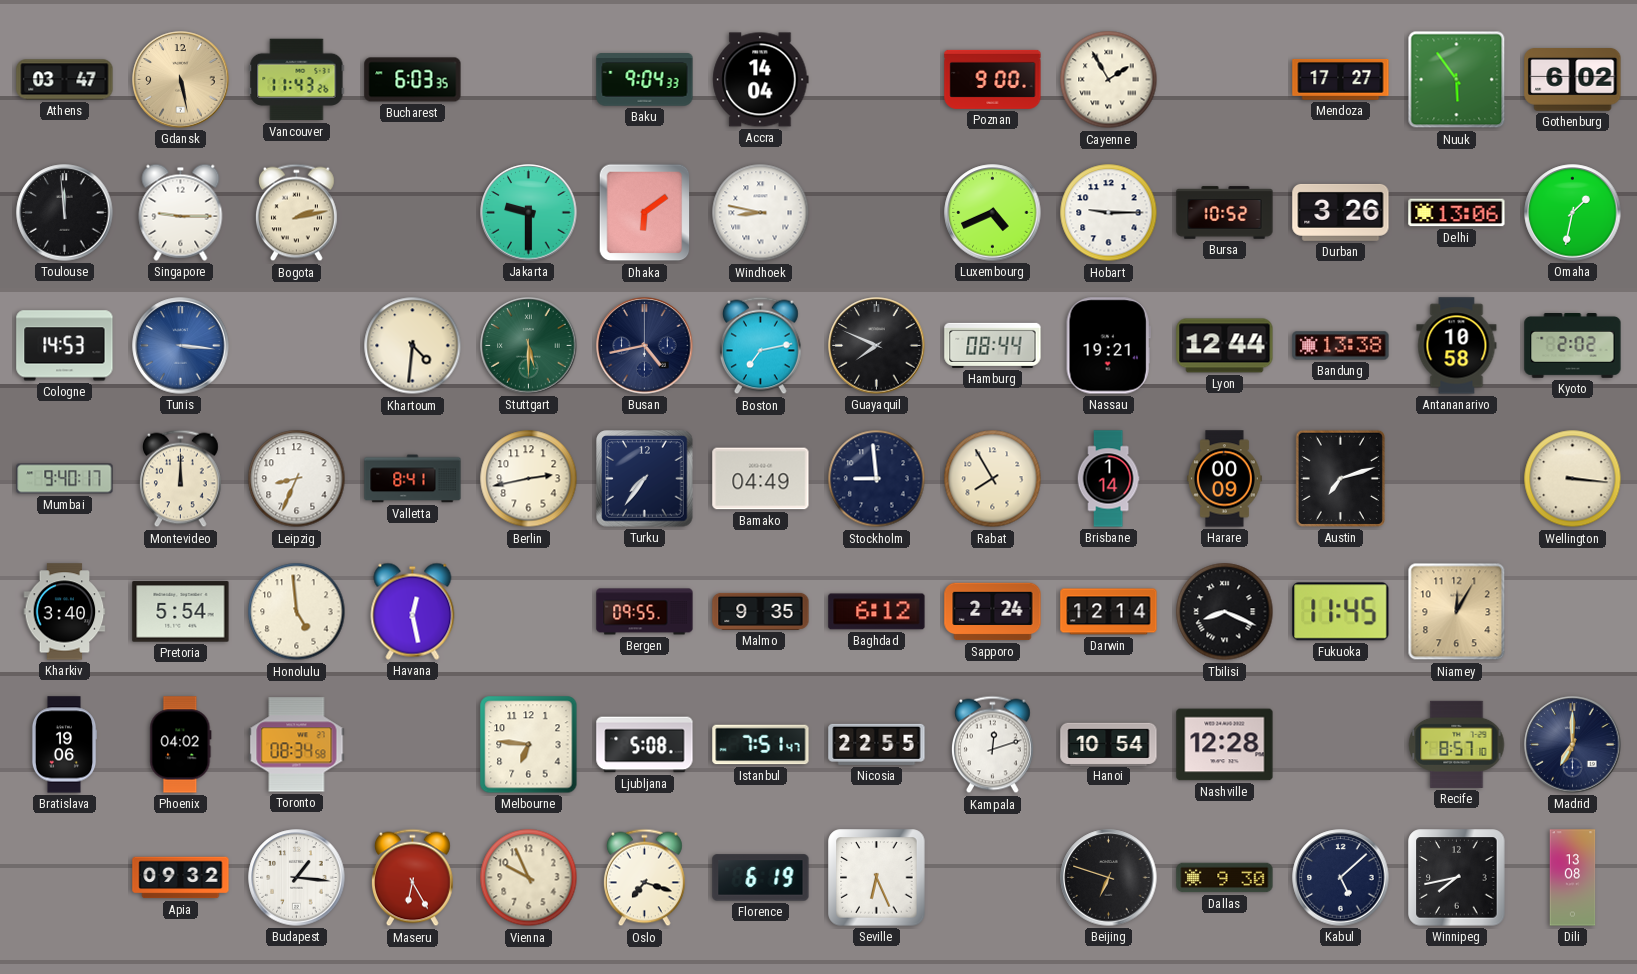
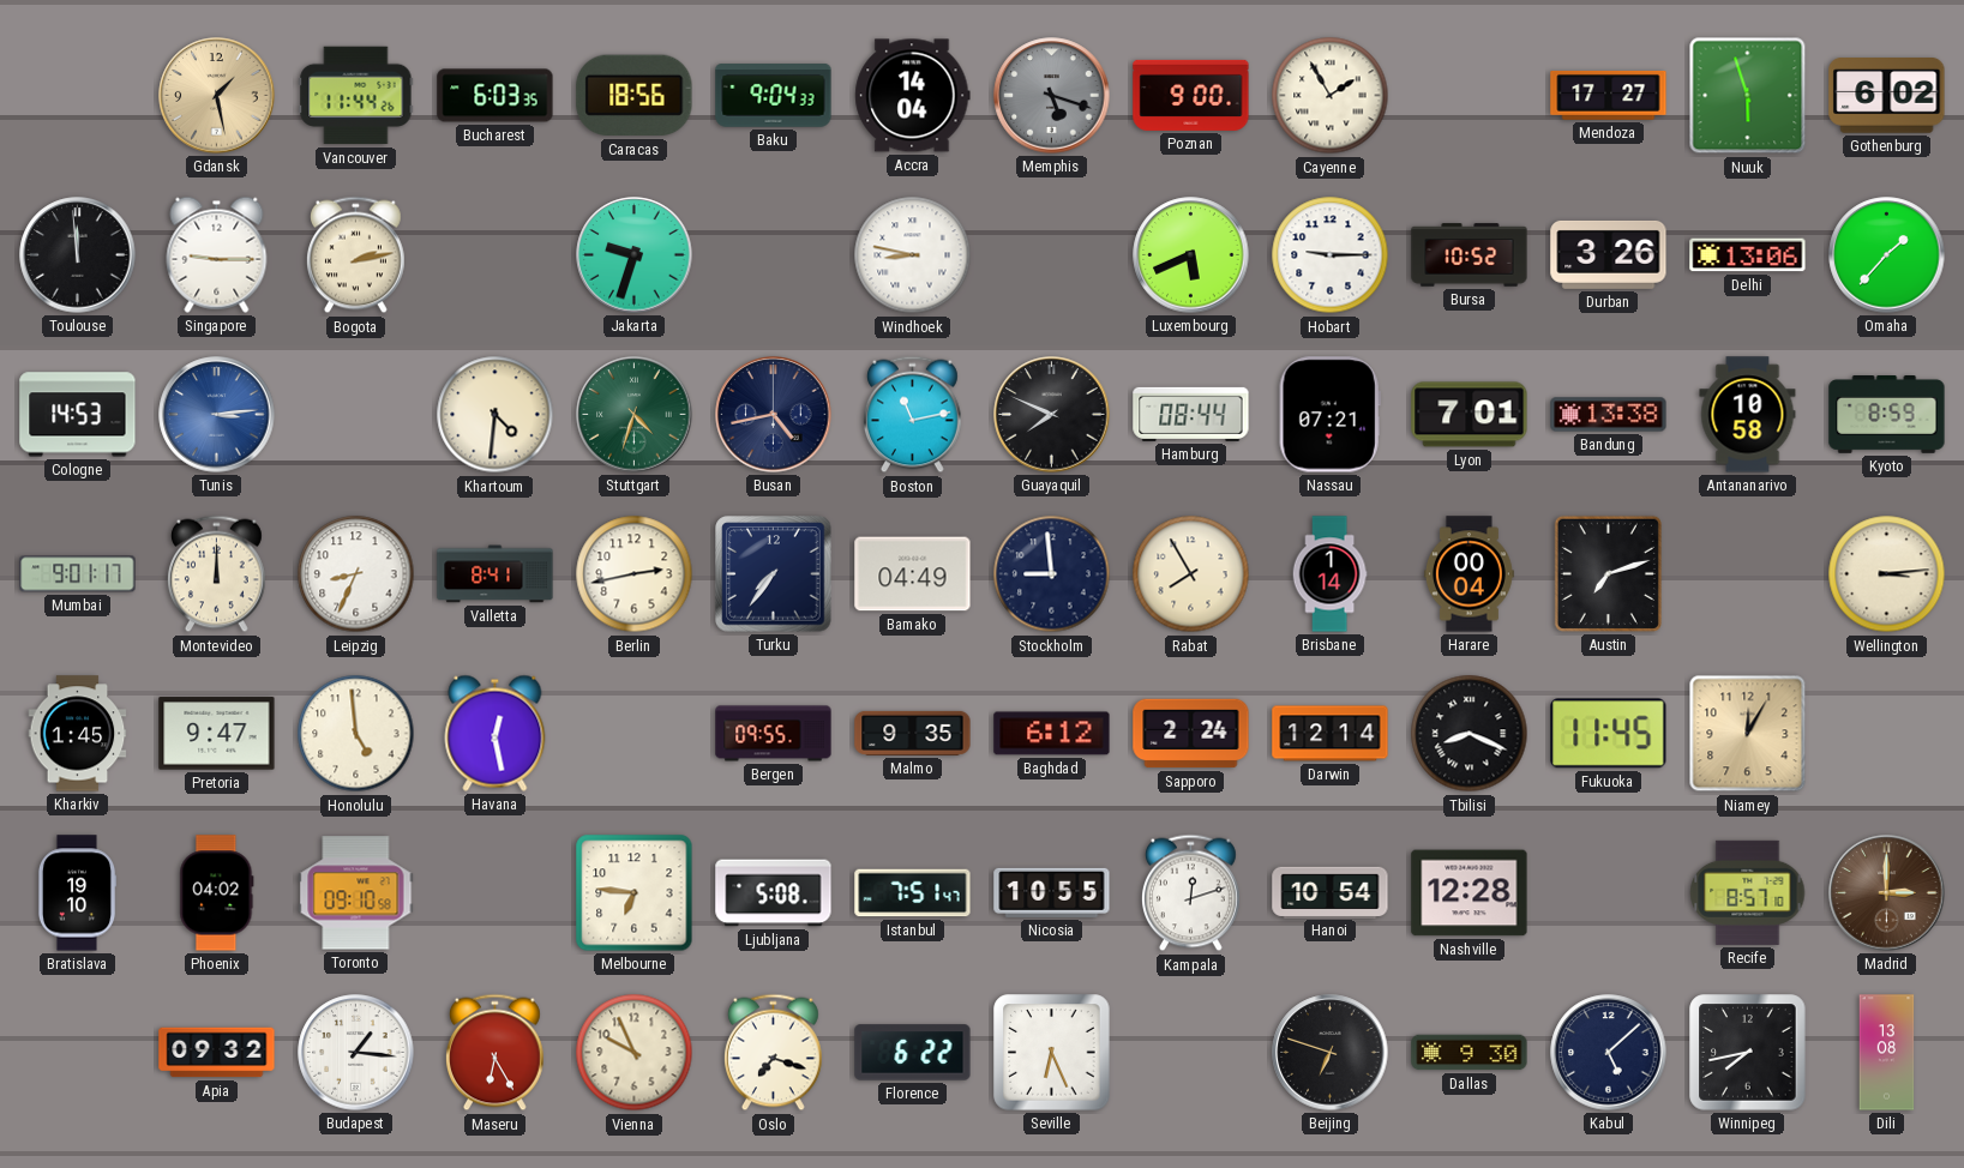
Athens: 03:47 -> none (65, 80)
Gdansk: 5:28 -> 1:28 (217, 96)
Vancouver: 11:43 -> 11:44 (356, 96)
Caracas: none -> 18:56 (635, 96)
Memphis: none -> 5:18 (1052, 96)
Nuuk: 5:54 -> 5:57 (1748, 96)
Jakarta: 9:30 -> 9:33 (635, 255)
Dhaka: 6:09 -> none (645, 213)
Luxembourg: 4:41 -> 5:41 (1191, 255)
Omaha: 1:32 -> 1:37 (1887, 255)
Tunis: 3:16 -> 3:14 (217, 415)
Stuttgart: 5:30 -> 4:33 (635, 415)
Boston: 7:13 -> 11:13 (912, 415)
Nassau: 19:21 -> 07:21 (1329, 415)
Lyon: 12:44 -> 7:01 (1470, 415)
Kyoto: 2:02 -> 8:59 (1887, 415)
Mumbai: 9:40 -> 9:01 (78, 574)
Harare: 00:09 -> 00:04 (1469, 574)
Wellington: 3:16 -> 3:14 (1887, 574)
Kharkiv: 3:40 -> 1:45 (78, 734)
Pretoria: 5:54 -> 9:47 (217, 734)
Bratislava: 19:06 -> 19:10 (77, 893)
Toronto: 08:34 -> 09:10 (356, 893)
Nicosia: 22:55 -> 10:55 (1052, 892)
Madrid: 7:00 -> 3:00 (1887, 893)
Madrid dial: navy -> brown (1887, 893)
Florence: 6:19 -> 6:22 (913, 1053)
